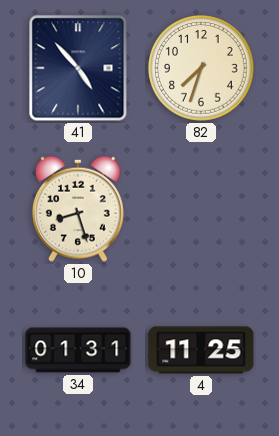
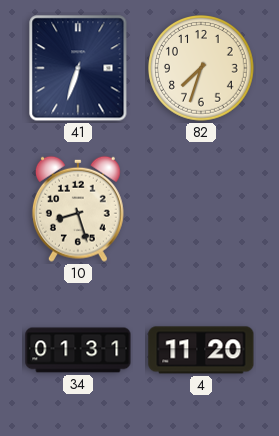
41: 4:53 -> 6:33 (78, 68)
4: 11:25 -> 11:20 (201, 350)
